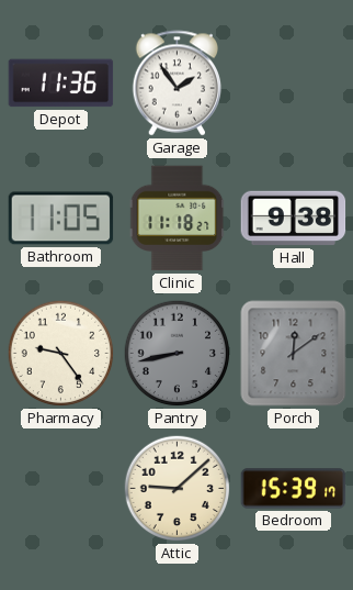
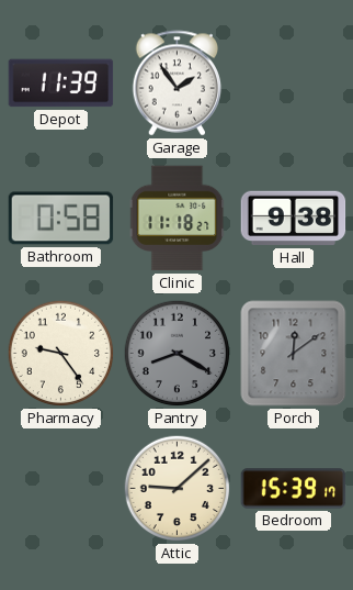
Depot: 11:36 -> 11:39 (61, 84)
Bathroom: 11:05 -> 0:58 (61, 219)
Pantry: 8:43 -> 8:20 (178, 354)
